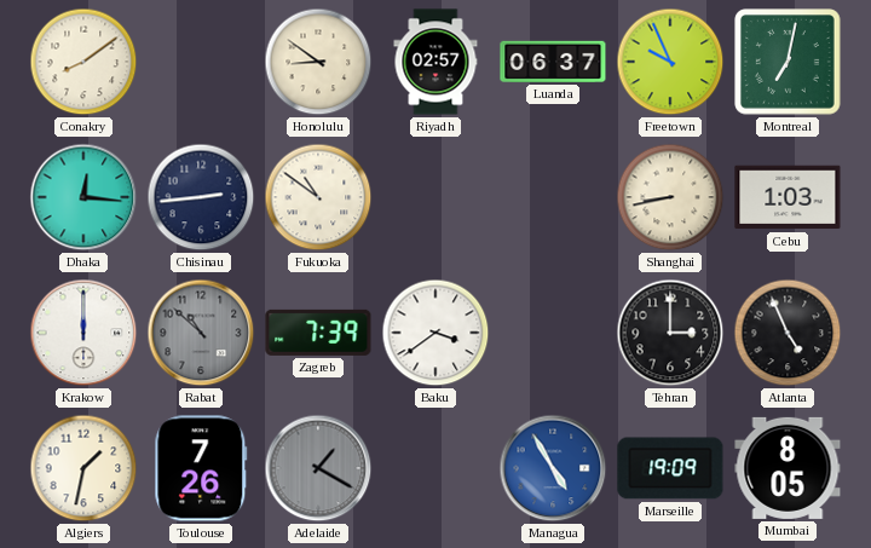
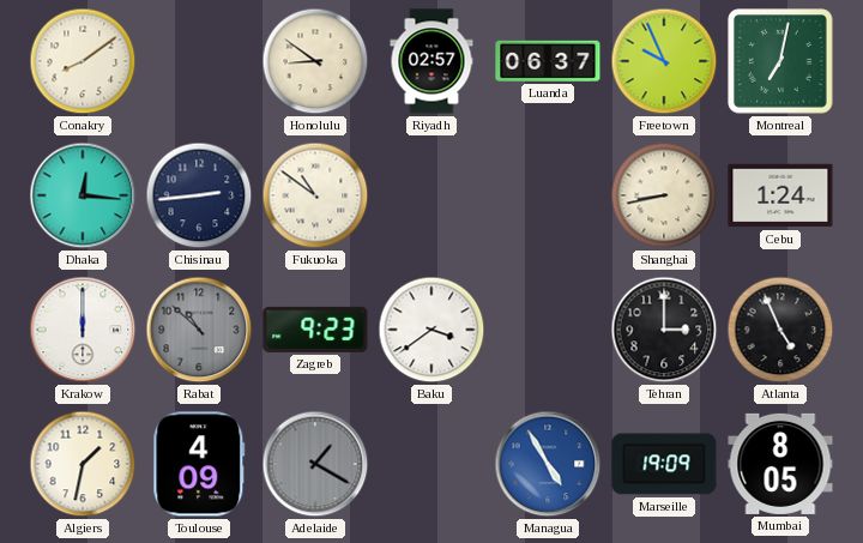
Cebu: 1:03 -> 1:24 (780, 195)
Zagreb: 7:39 -> 9:23 (315, 330)
Toulouse: 7:26 -> 4:09 (199, 464)
